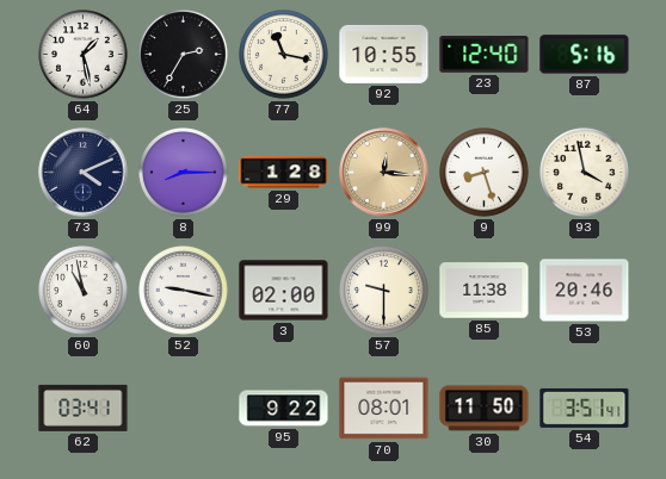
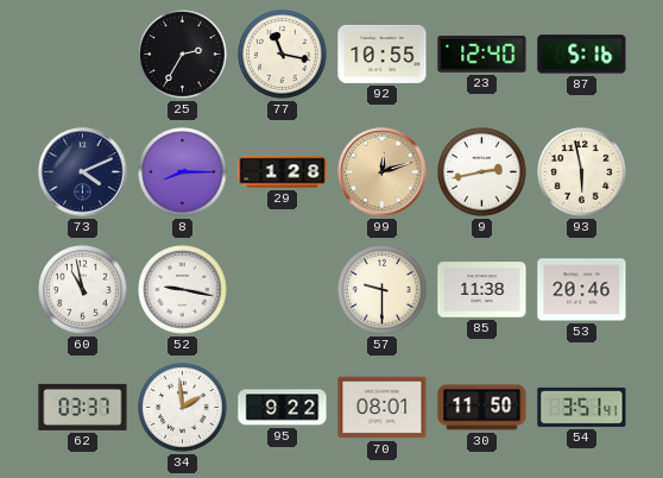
64: 1:28 -> none (84, 55)
99: 12:16 -> 12:12 (383, 172)
9: 8:27 -> 2:43 (482, 172)
93: 3:58 -> 5:58 (582, 172)
3: 02:00 -> none (284, 291)
62: 03:41 -> 03:37 (83, 407)
34: none -> 1:59 (183, 408)
